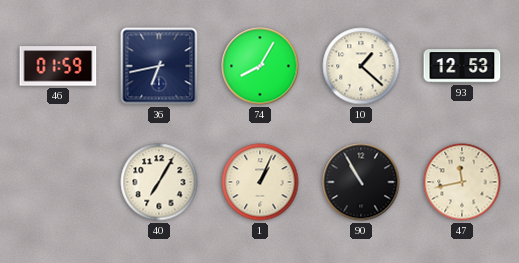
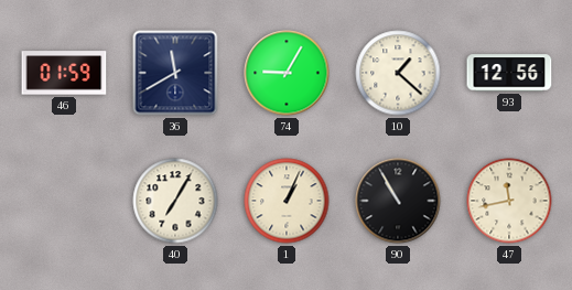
36: 6:43 -> 11:40 (175, 73)
74: 8:05 -> 9:05 (287, 73)
93: 12:53 -> 12:56 (509, 73)
